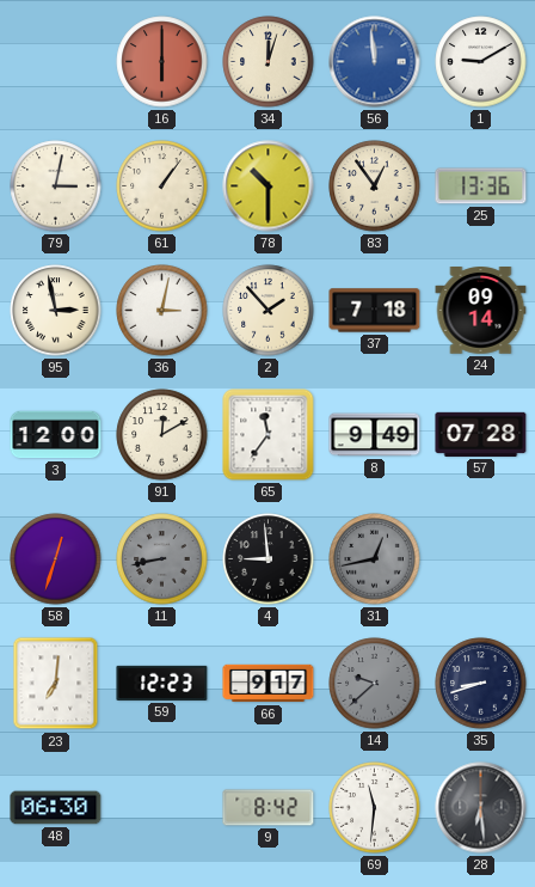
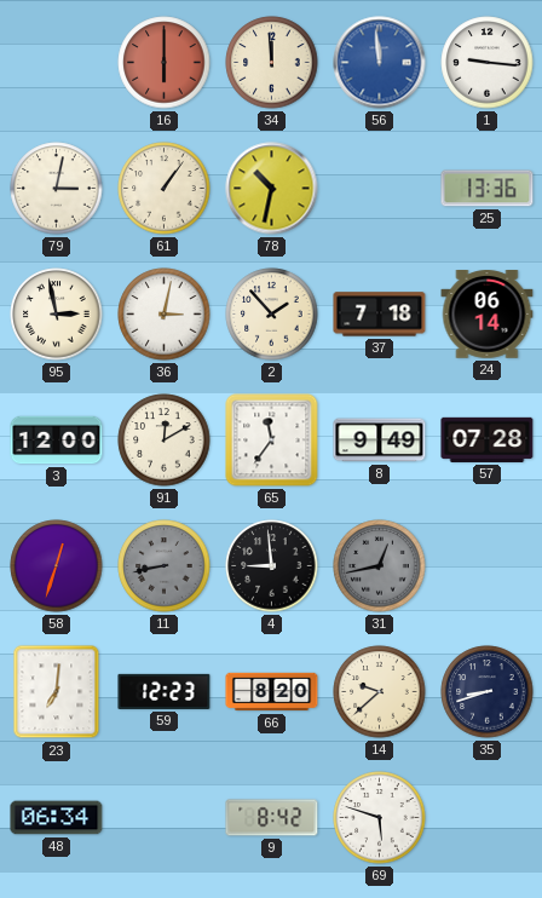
34: 12:03 -> 11:59 (272, 63)
1: 9:10 -> 9:16 (488, 63)
78: 10:30 -> 10:32 (272, 189)
83: 12:54 -> none (375, 186)
24: 09:14 -> 06:14 (488, 315)
66: 9:17 -> 8:20 (272, 692)
14 dial: grey -> cream (380, 692)
48: 06:30 -> 06:34 (57, 818)
69: 11:31 -> 5:48 (380, 818)
28: 6:29 -> none (481, 808)
